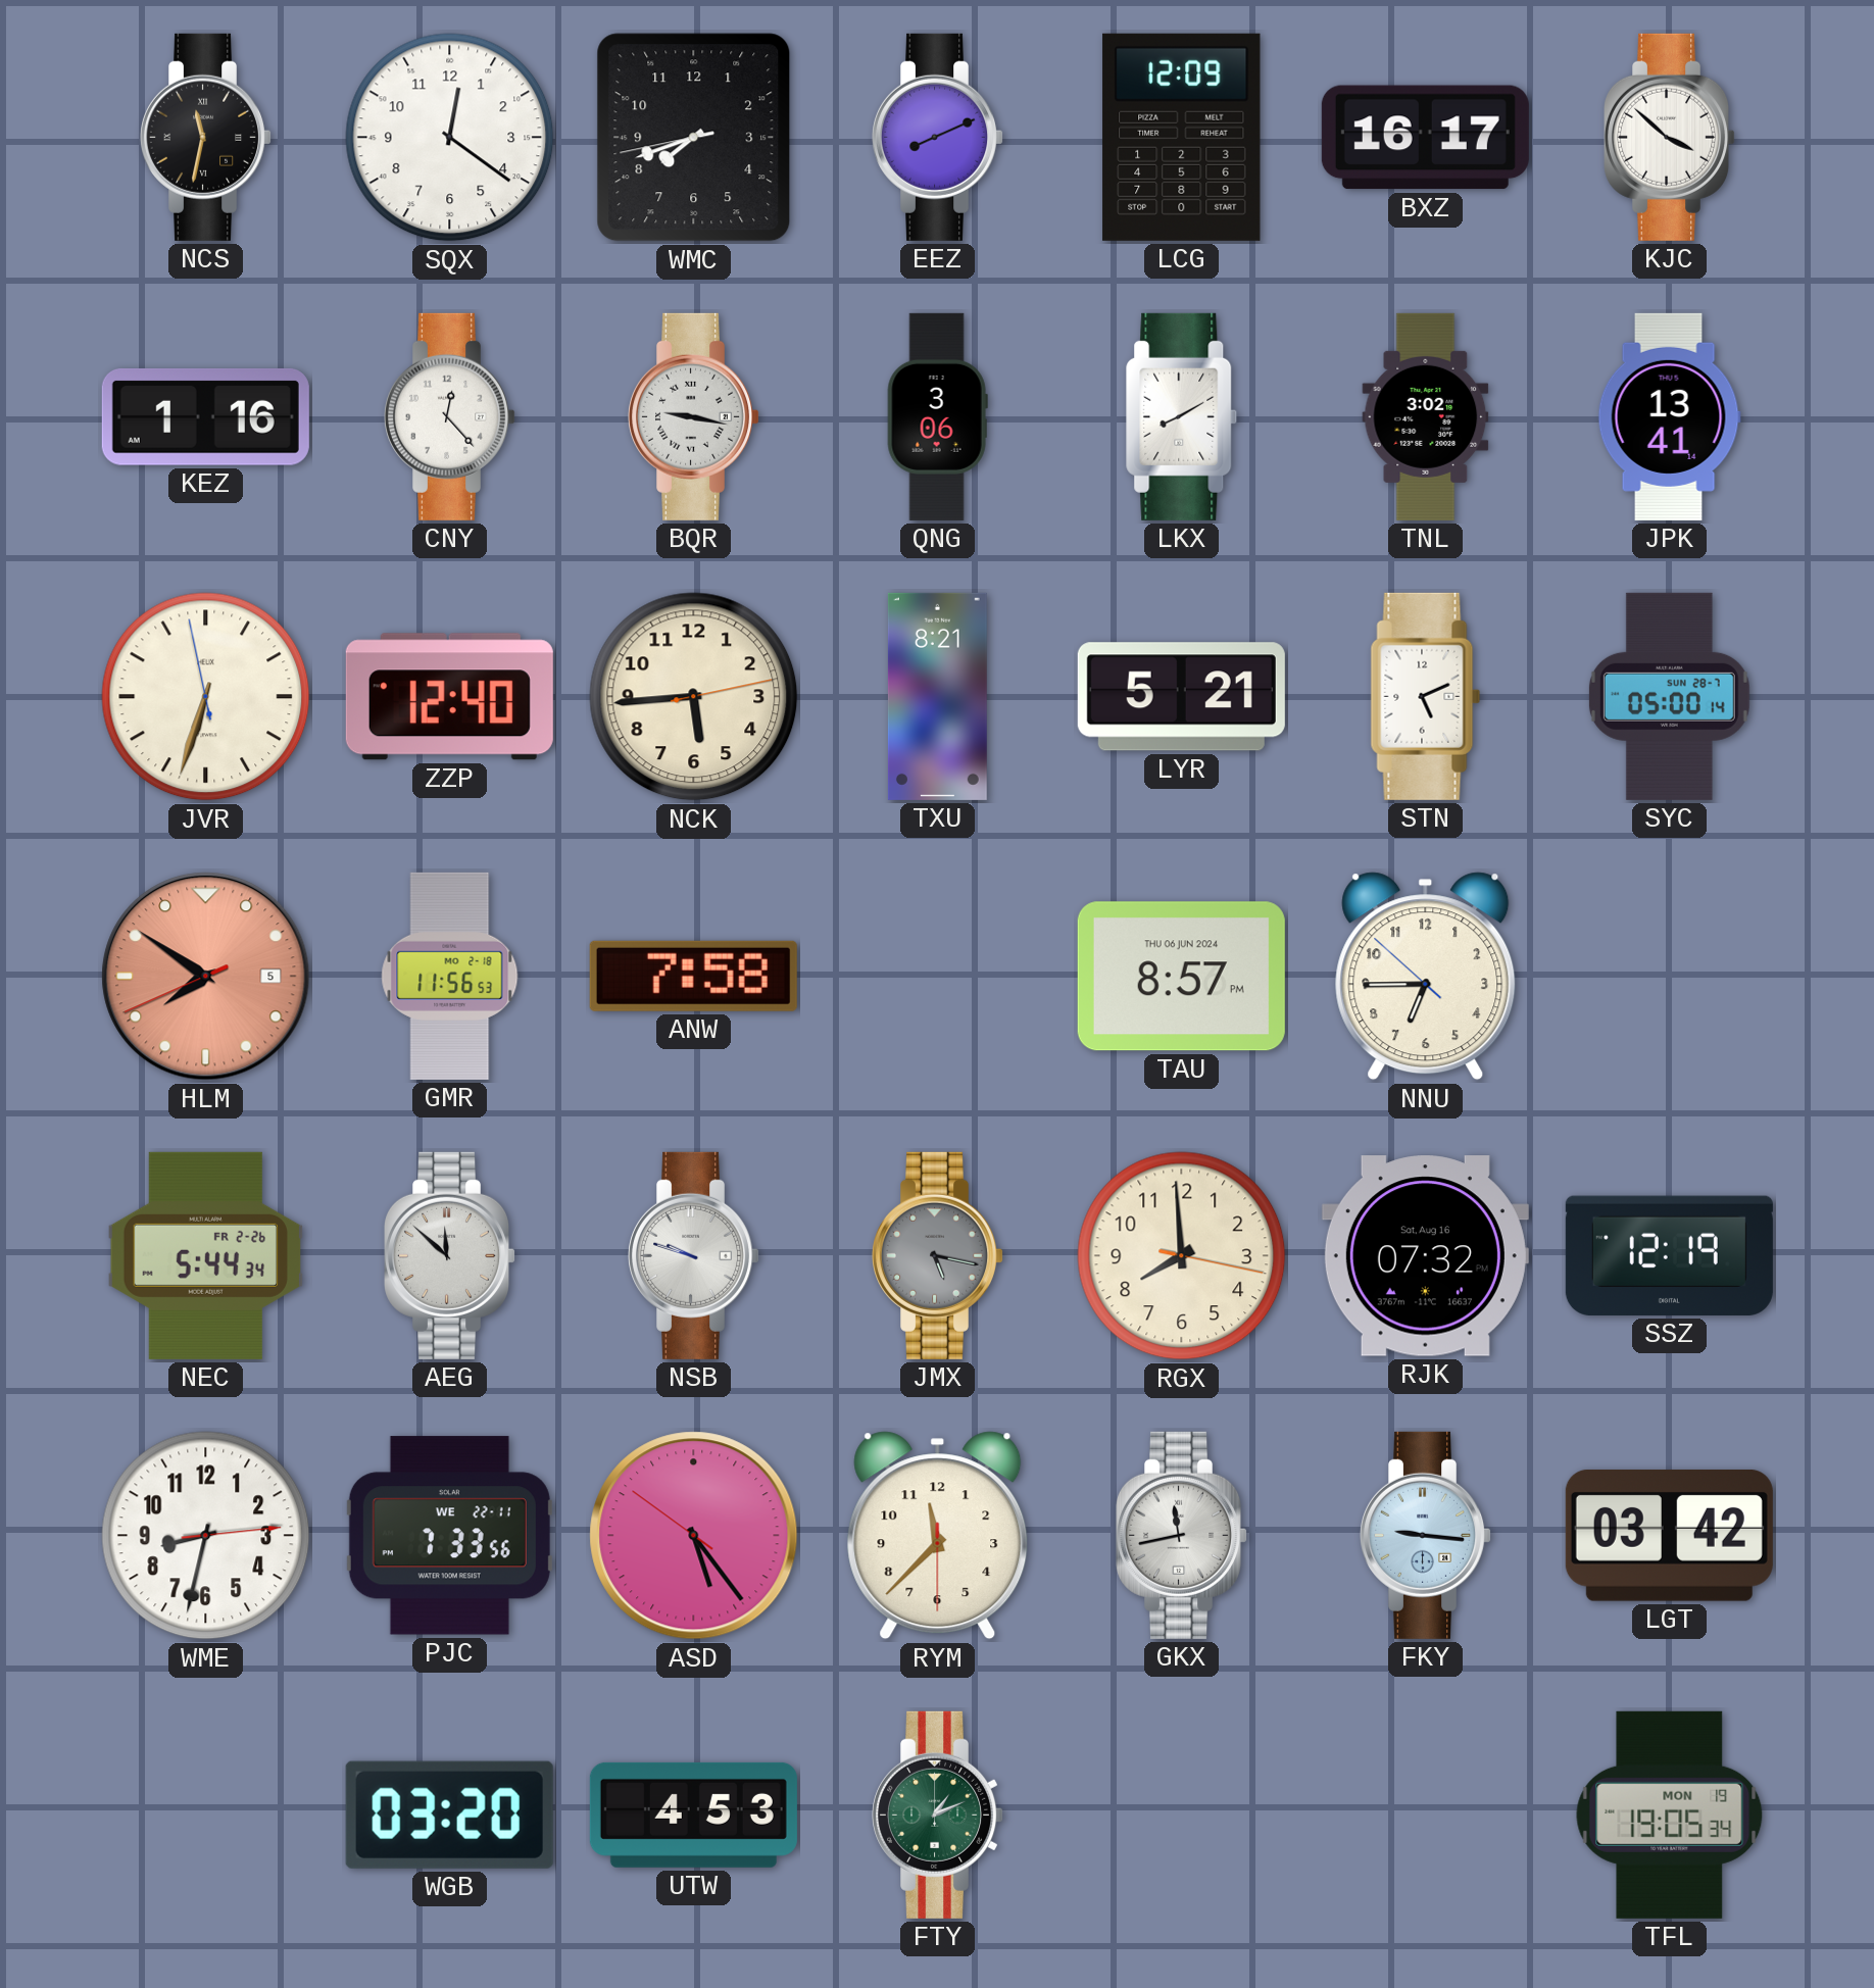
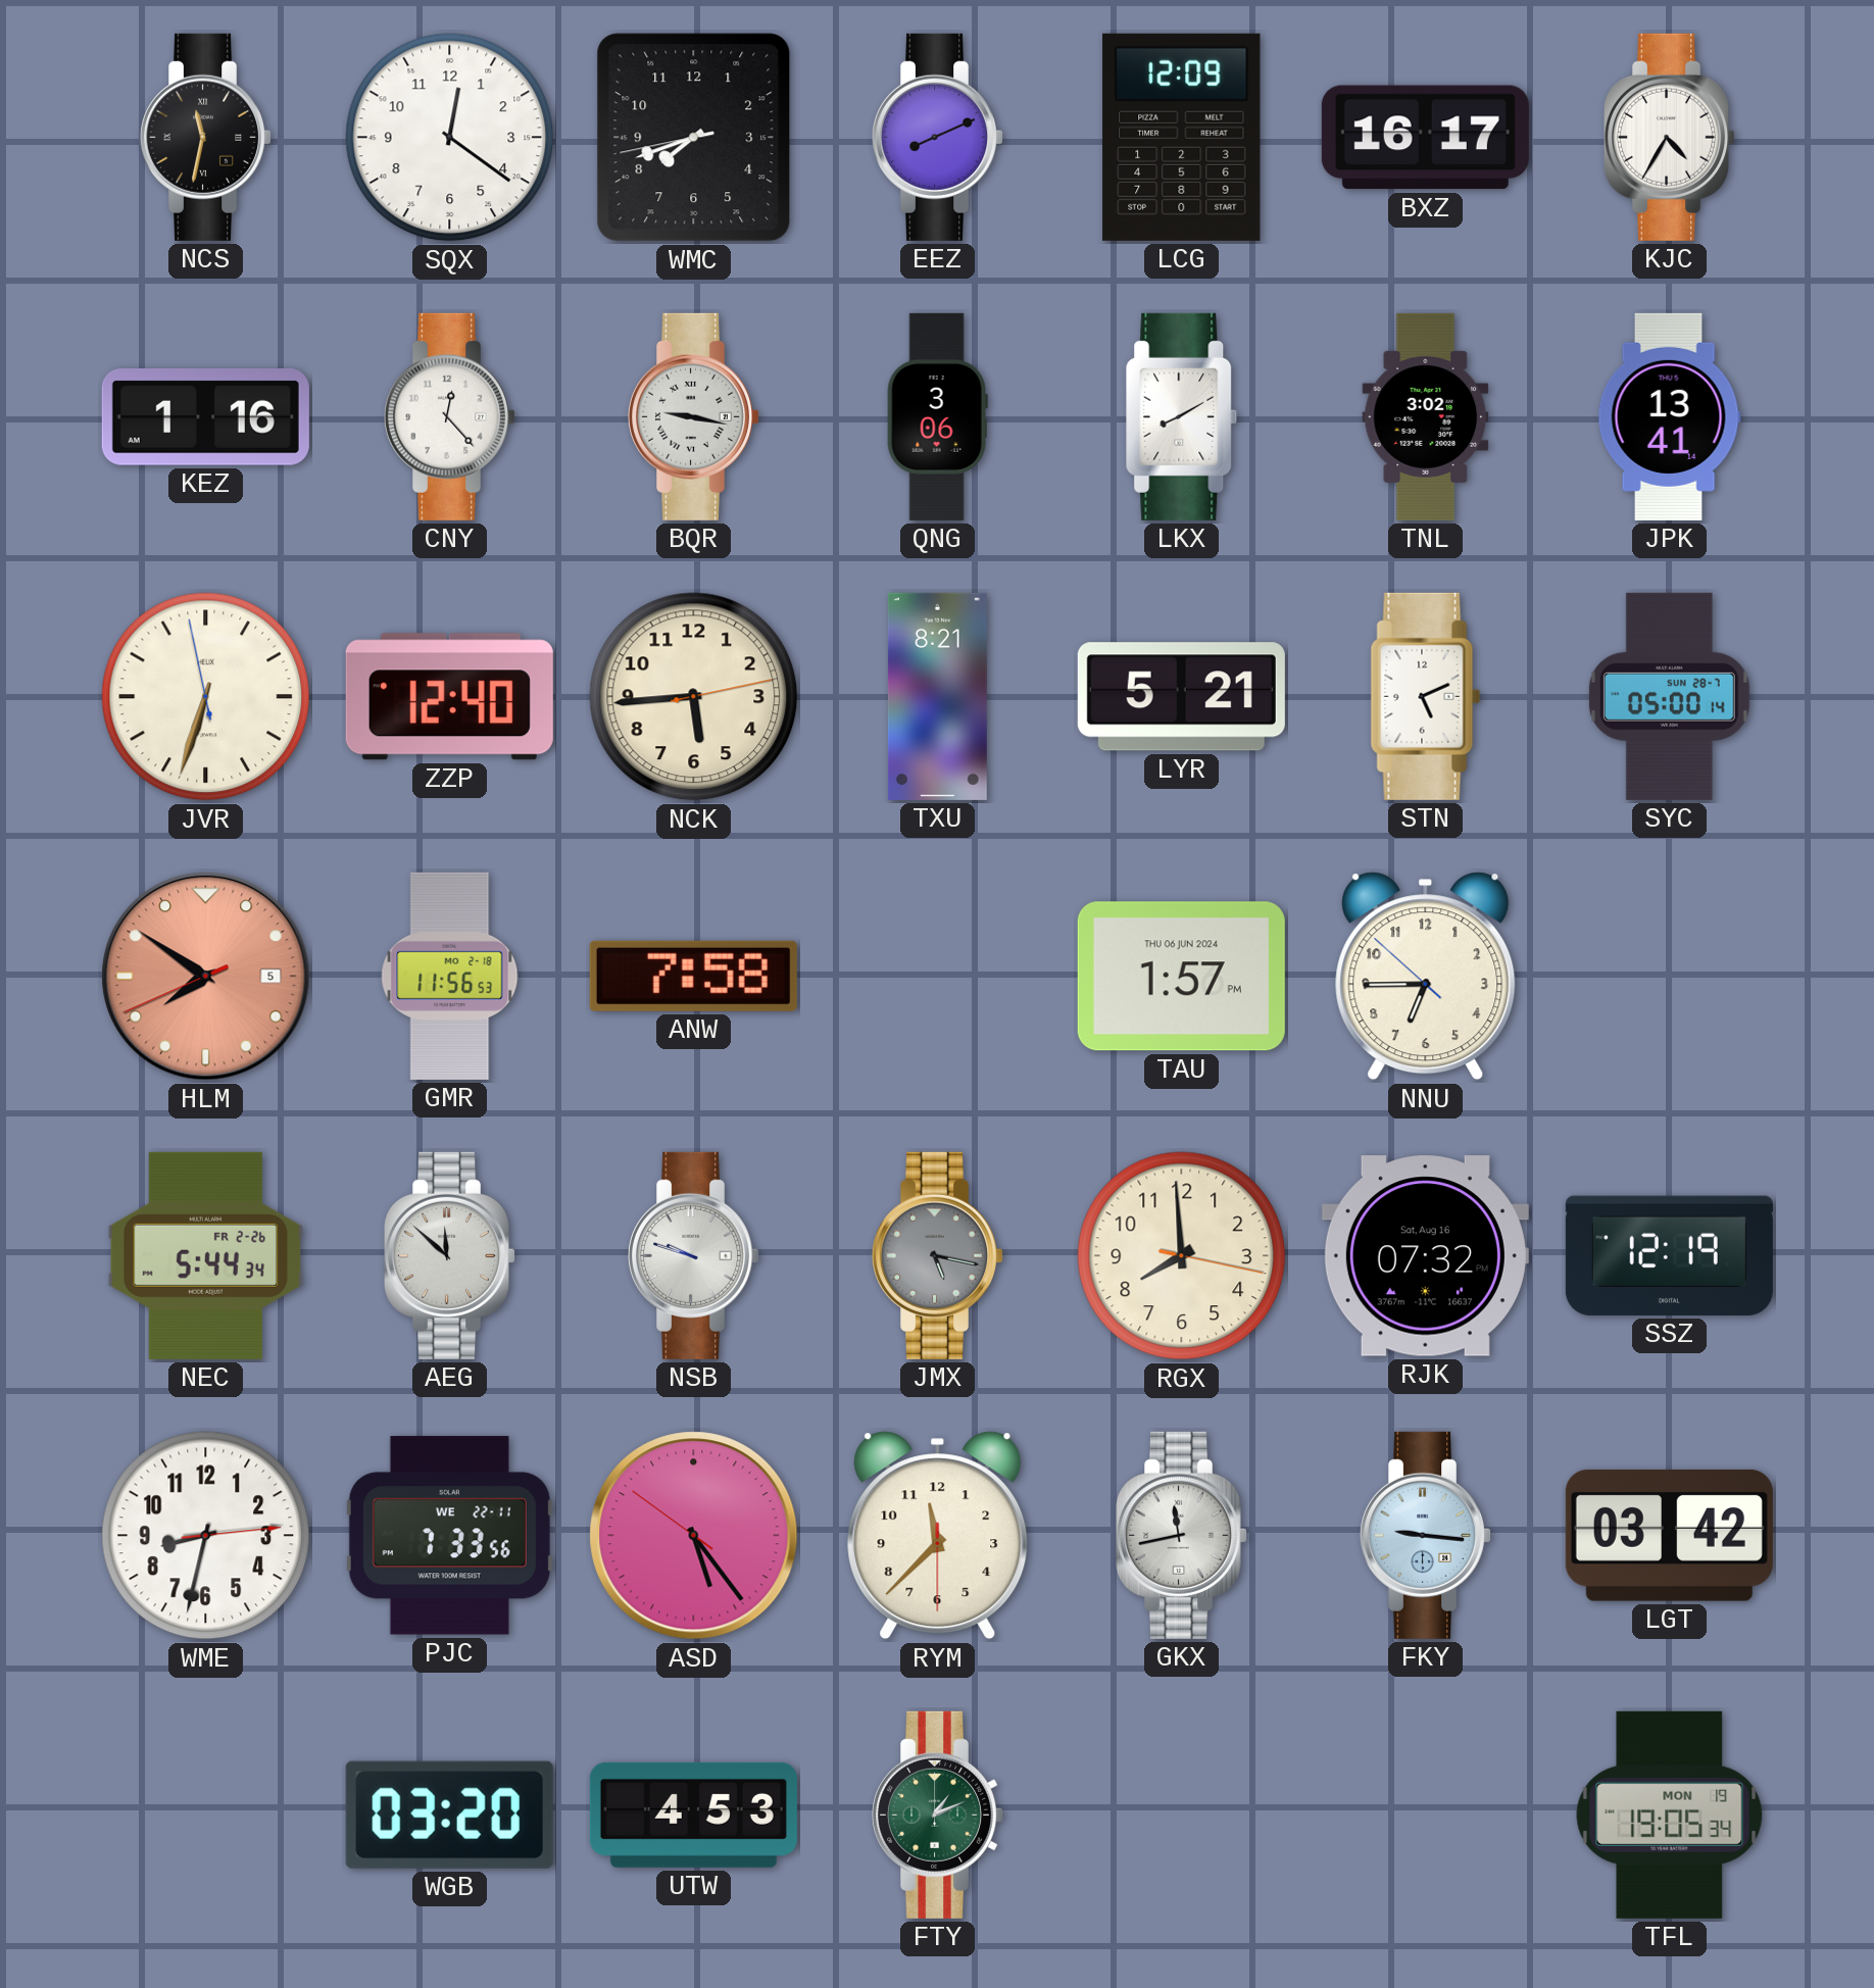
KJC: 3:52 -> 4:35 (1671, 137)
TAU: 8:57 -> 1:57 (1181, 977)
